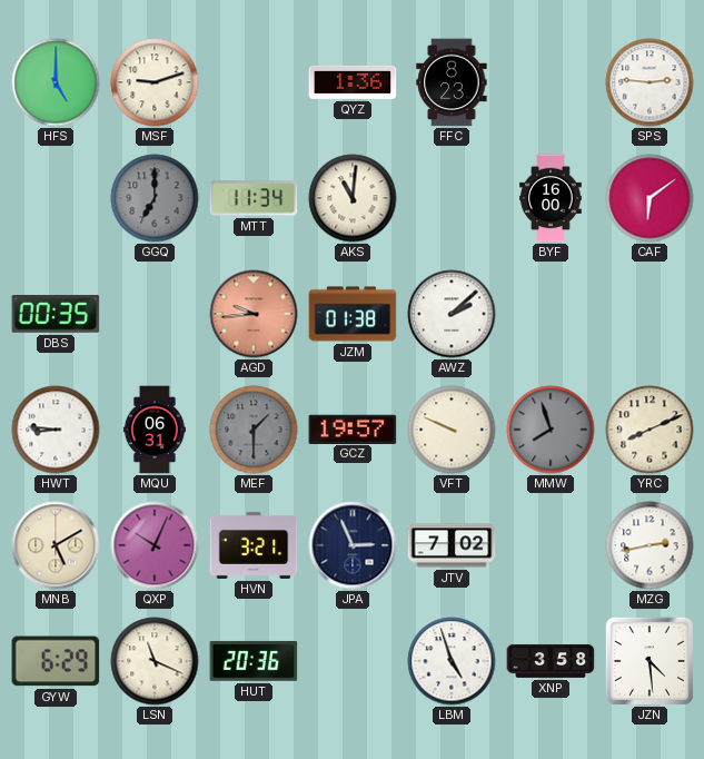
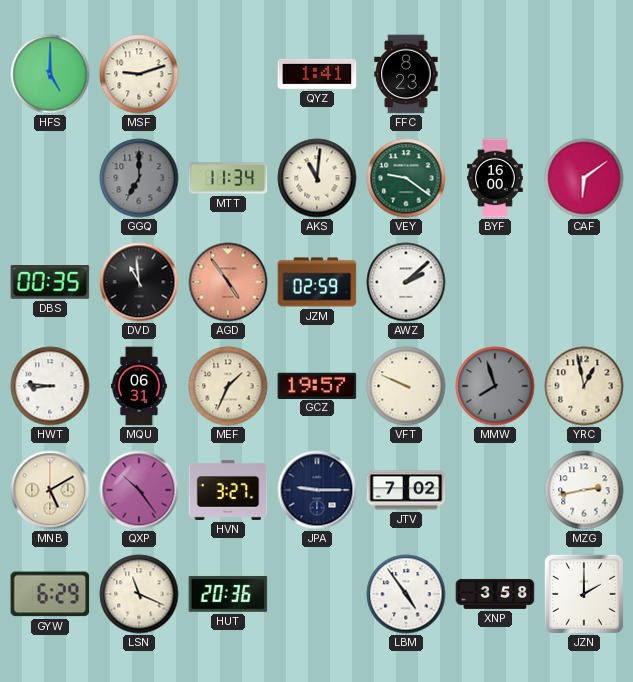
QYZ: 1:36 -> 1:41 (317, 74)
SPS: 2:46 -> none (650, 82)
VEY: none -> 9:21 (406, 178)
DVD: none -> 10:59 (139, 282)
AGD: 9:44 -> 4:54 (228, 282)
JZM: 01:38 -> 02:59 (317, 282)
MEF: 1:30 -> 1:34 (228, 386)
MEF dial: grey -> cream (228, 386)
YRC: 8:11 -> 12:58 (584, 386)
QXP: 10:04 -> 10:24 (139, 490)
HVN: 3:21 -> 3:27 (228, 490)
JPA: 2:56 -> 9:15 (317, 490)
LBM: 4:57 -> 4:54 (406, 594)
JZN: 4:29 -> 2:00 (584, 594)
